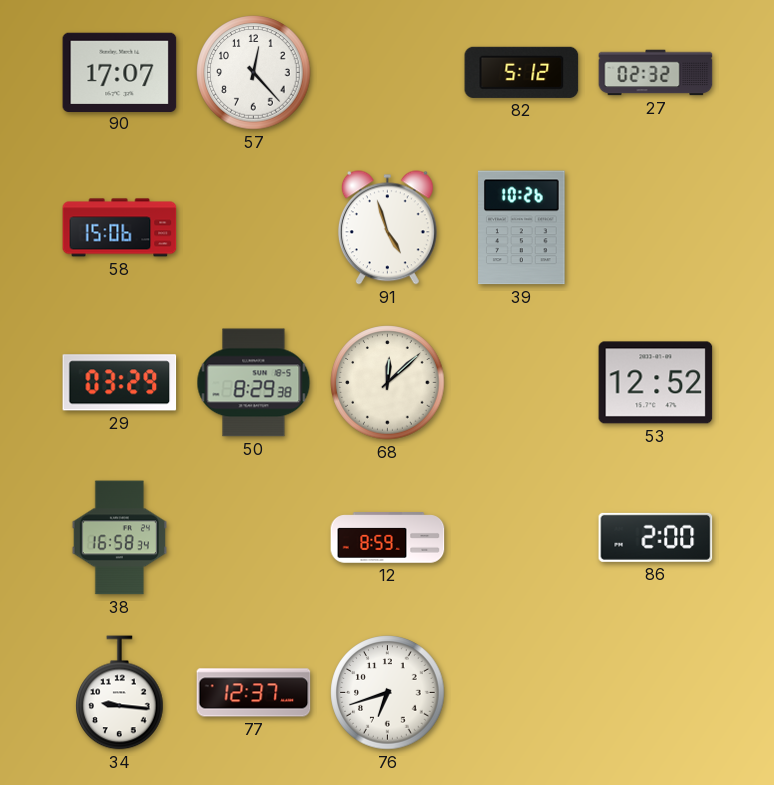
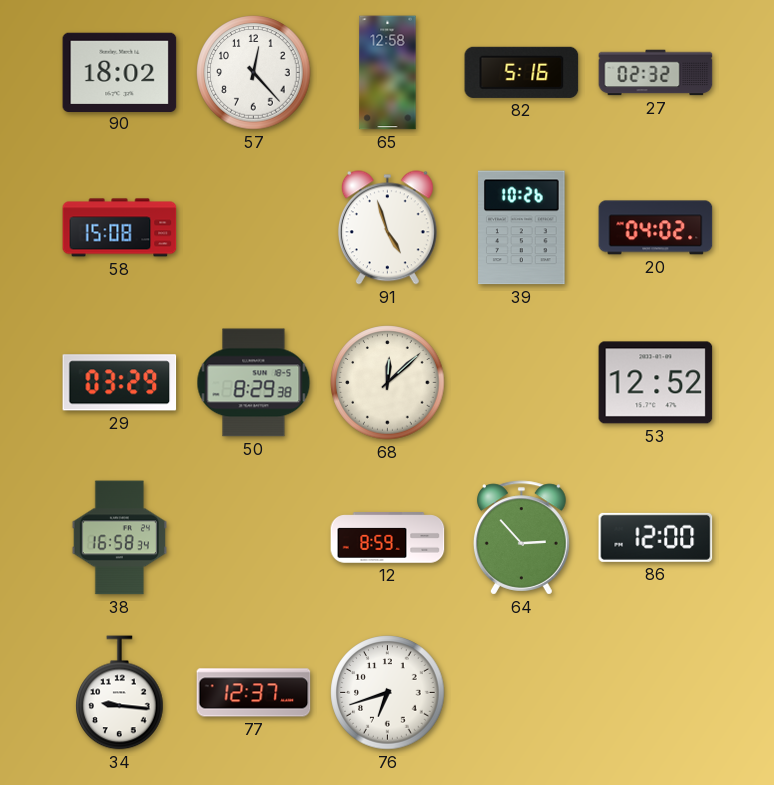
90: 17:07 -> 18:02 (120, 72)
65: none -> 12:58 (388, 73)
82: 5:12 -> 5:16 (522, 72)
58: 15:06 -> 15:08 (120, 228)
20: none -> 04:02 (656, 228)
64: none -> 2:53 (522, 538)
86: 2:00 -> 12:00 (656, 537)
